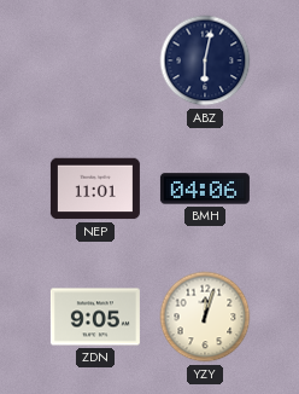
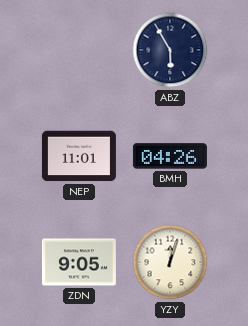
ABZ: 6:02 -> 5:55 (170, 50)
BMH: 04:06 -> 04:26 (170, 156)
